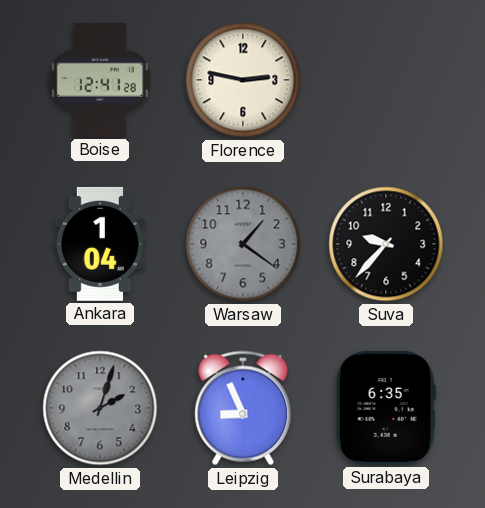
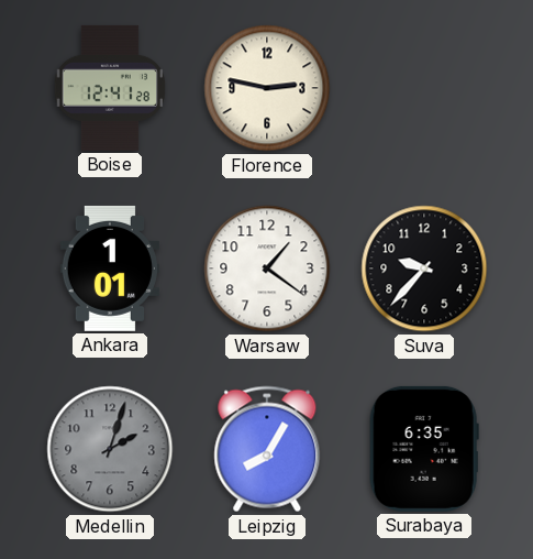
Ankara: 1:04 -> 1:01 (109, 268)
Warsaw dial: grey -> white (267, 268)
Leipzig: 8:56 -> 8:05 (267, 449)
